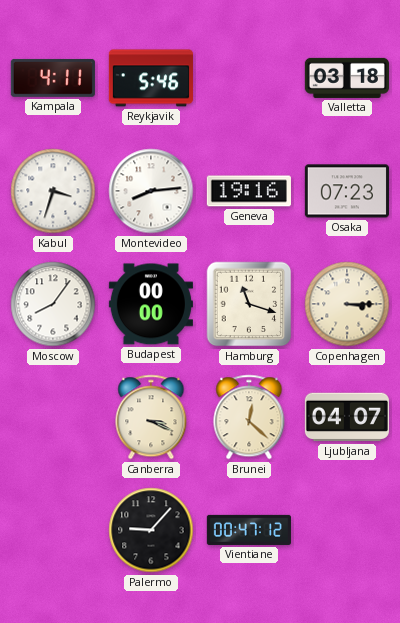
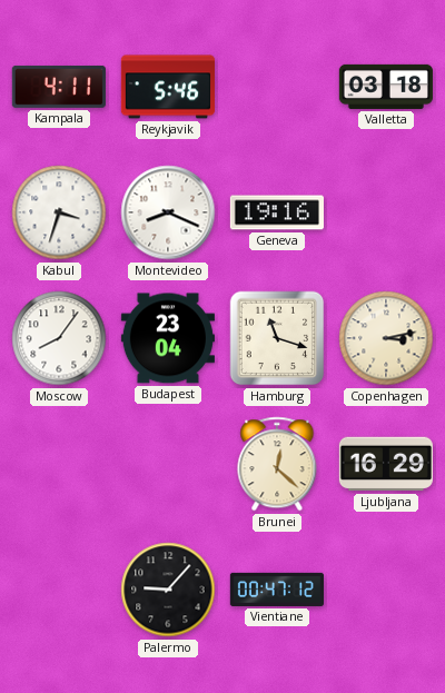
Montevideo: 8:14 -> 8:19 (168, 212)
Osaka: 07:23 -> none (347, 191)
Budapest: 00:00 -> 23:04 (168, 338)
Copenhagen: 3:15 -> 3:13 (386, 338)
Canberra: 3:19 -> none (151, 417)
Ljubljana: 04:07 -> 16:29 (386, 464)
